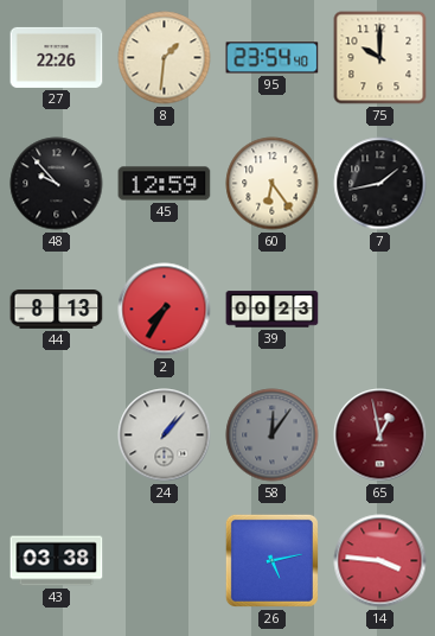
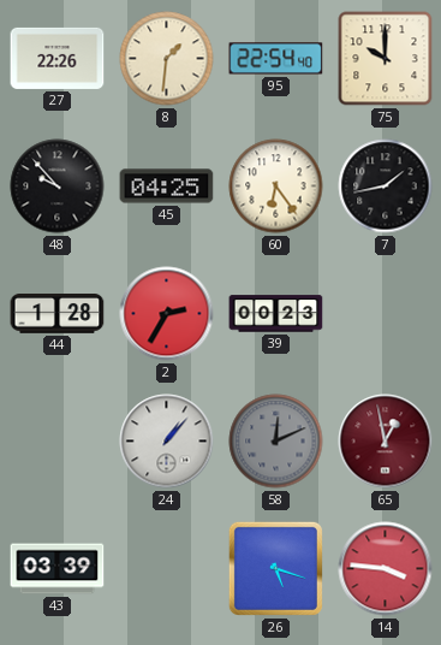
95: 23:54 -> 22:54 (276, 59)
45: 12:59 -> 04:25 (167, 187)
44: 8:13 -> 1:28 (58, 314)
2: 7:35 -> 2:35 (167, 314)
58: 12:06 -> 12:11 (276, 442)
43: 03:38 -> 03:39 (58, 569)
26: 5:13 -> 5:18 (275, 568)
